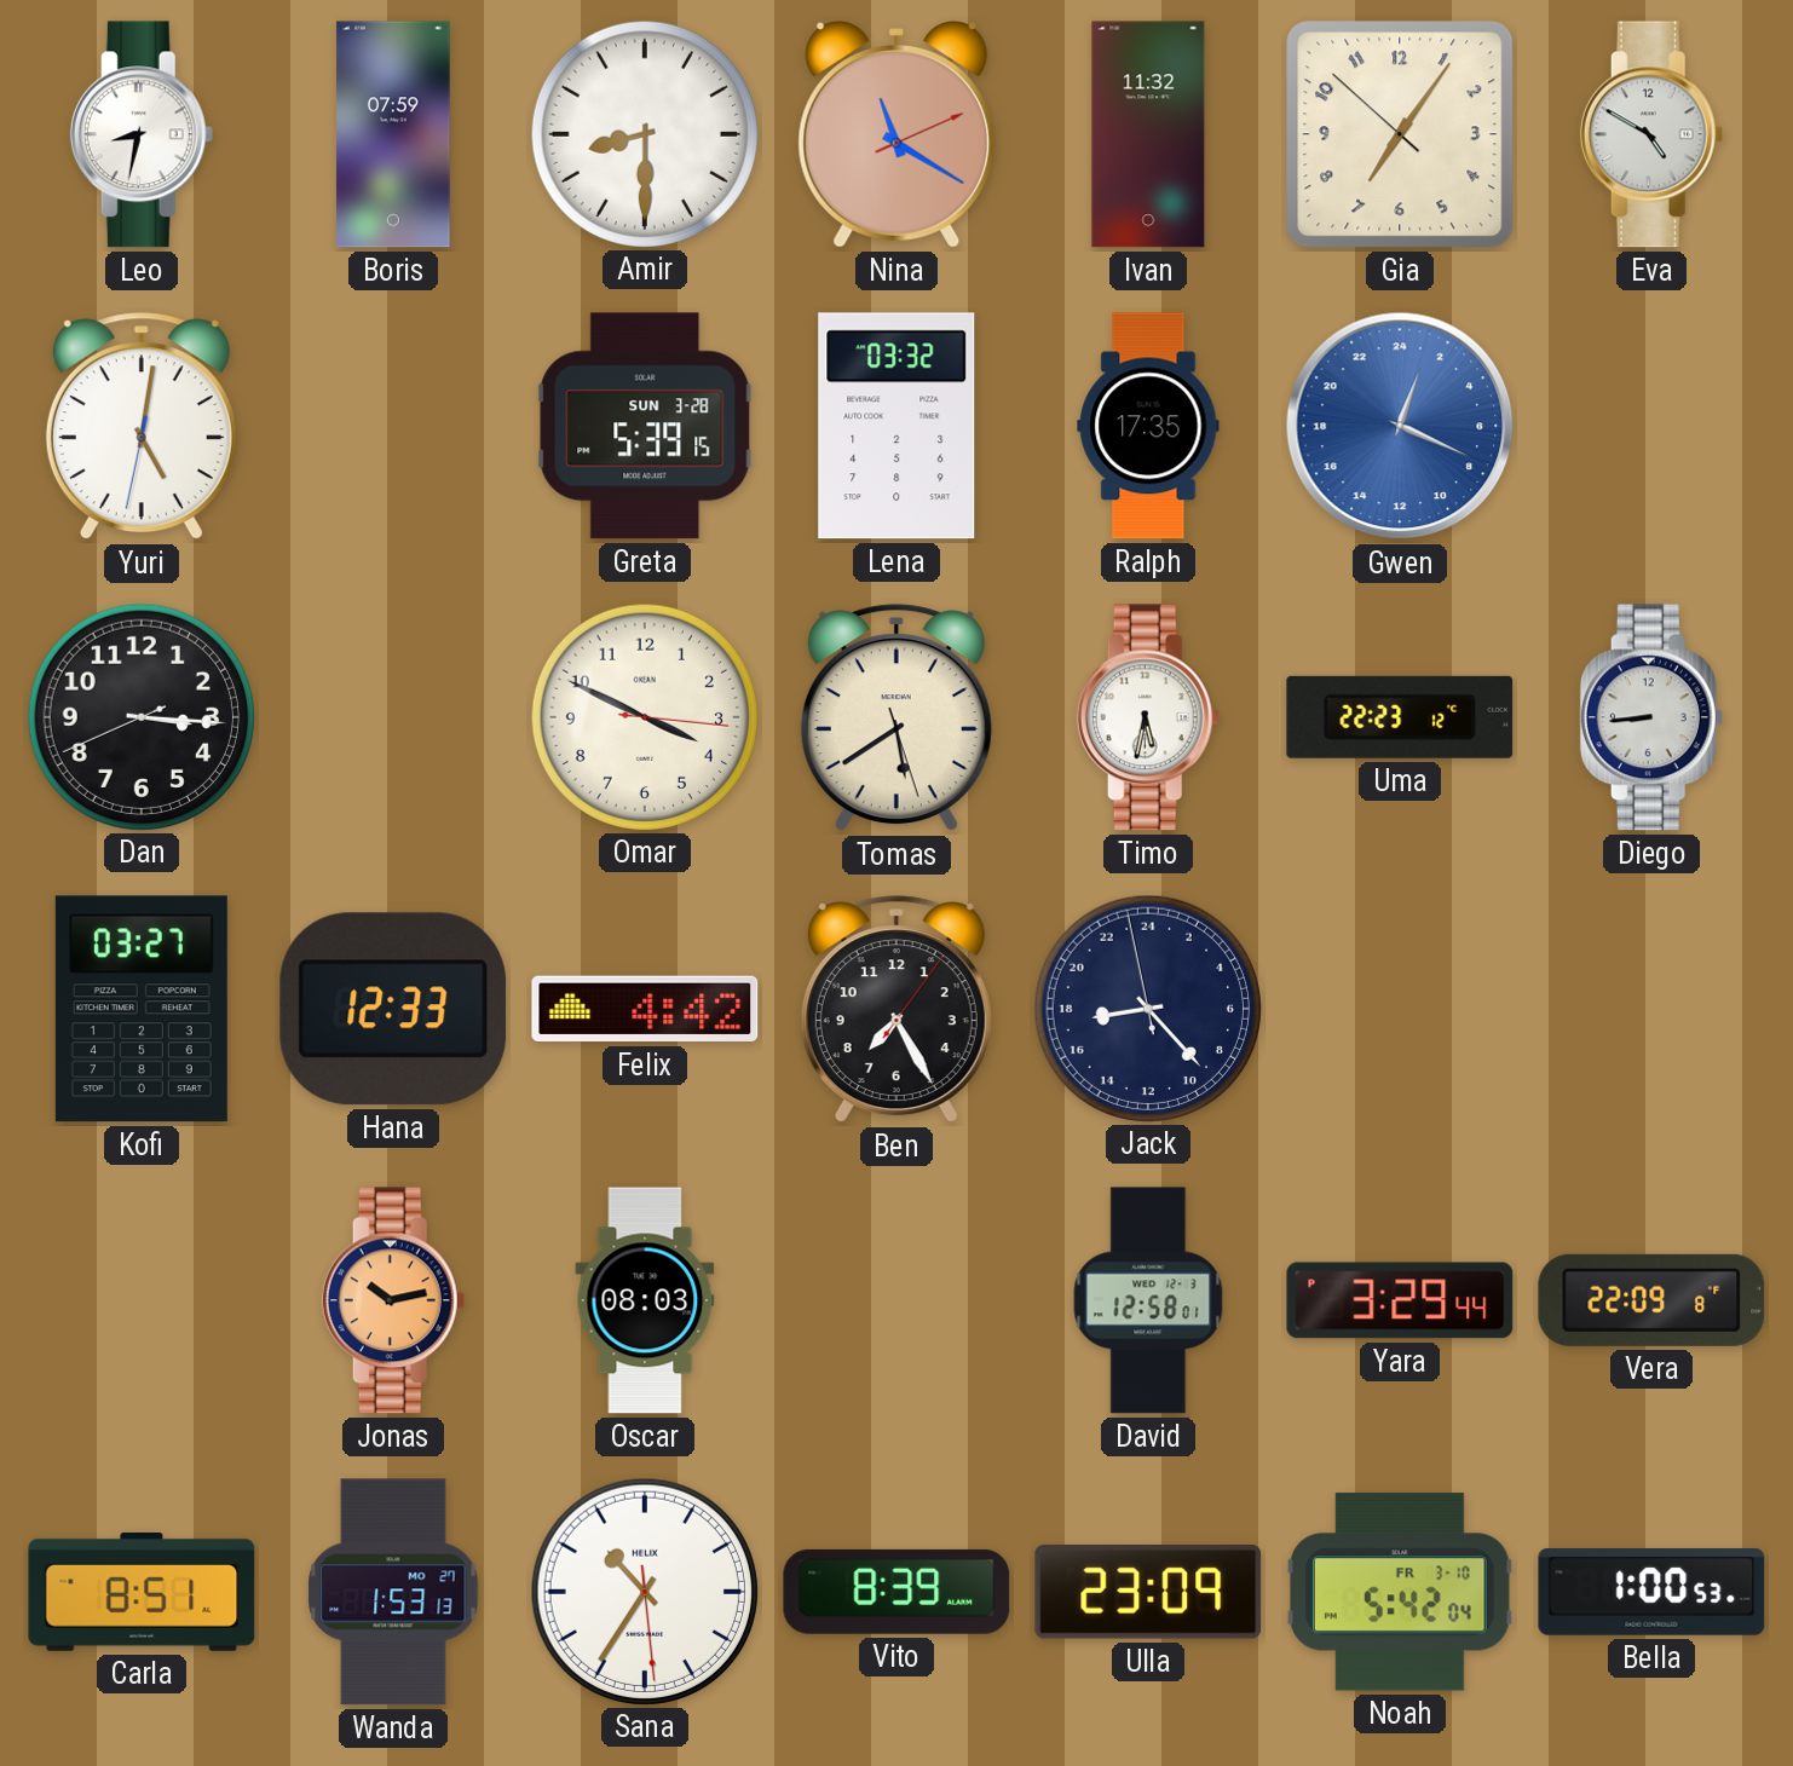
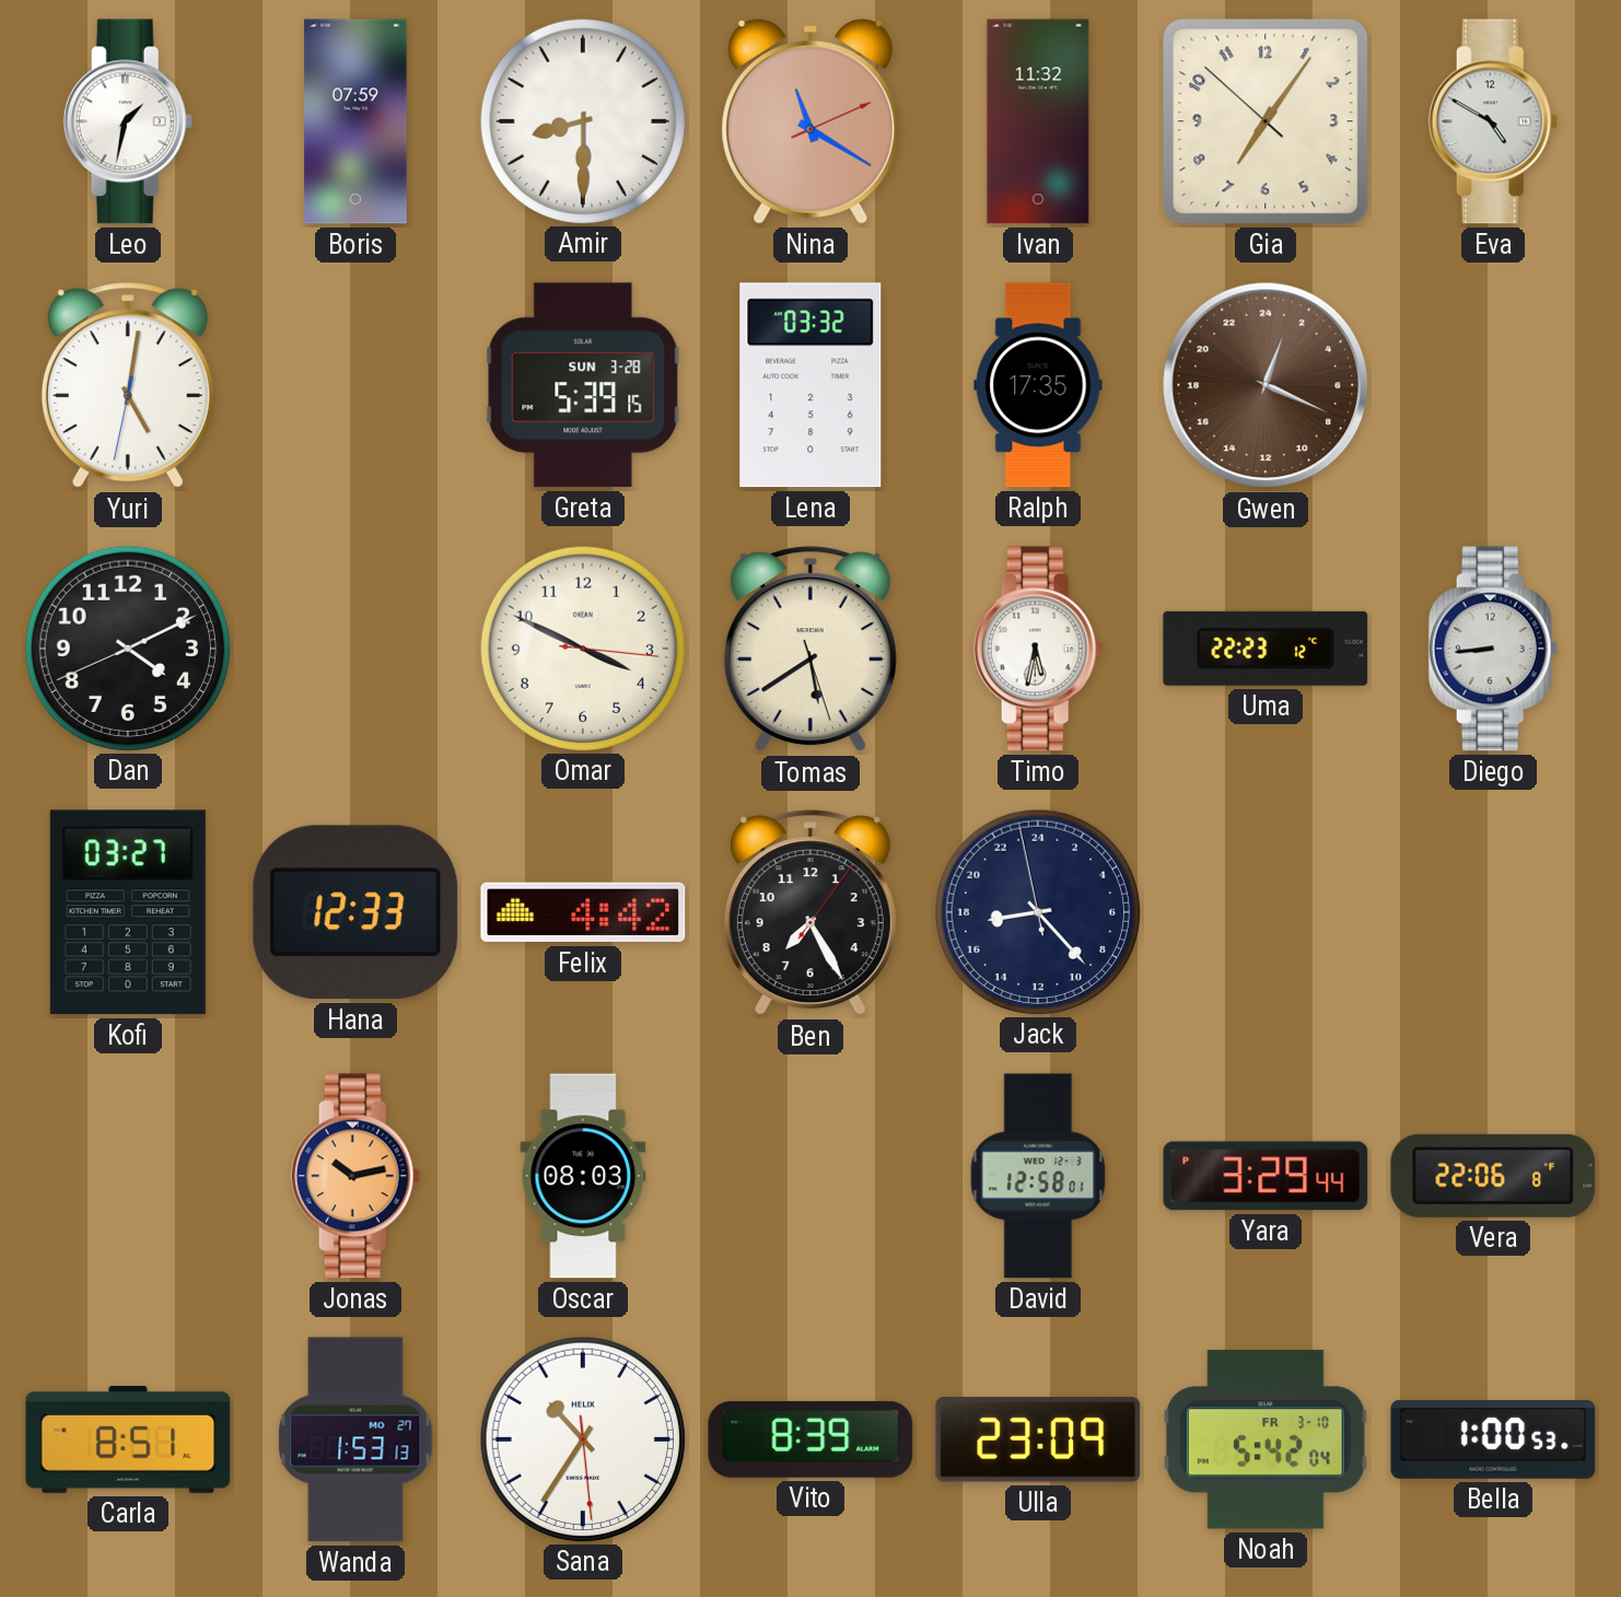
Leo: 8:32 -> 1:32 (128, 121)
Gwen dial: blue -> brown (1266, 385)
Dan: 3:15 -> 4:10 (127, 648)
Vera: 22:09 -> 22:06 (1493, 1176)
